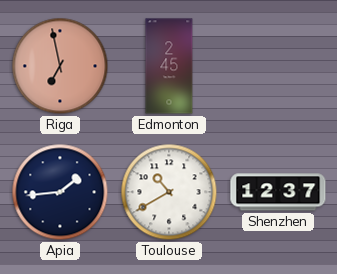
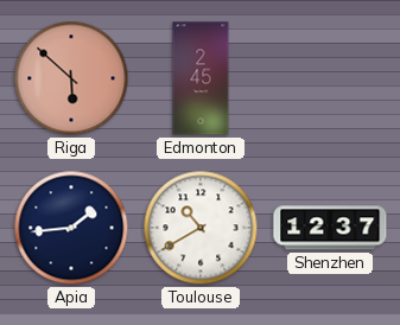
Riga: 6:58 -> 5:52 (71, 78)
